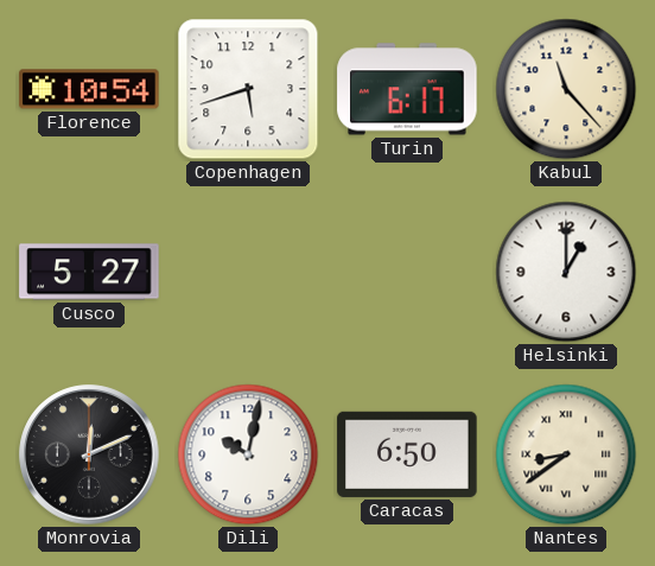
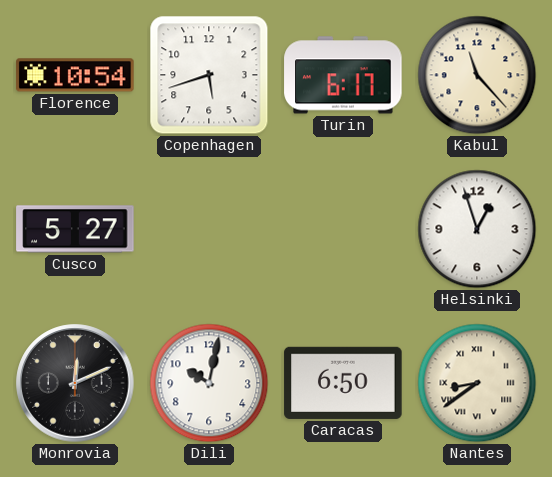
Helsinki: 1:00 -> 12:57 (477, 229)
